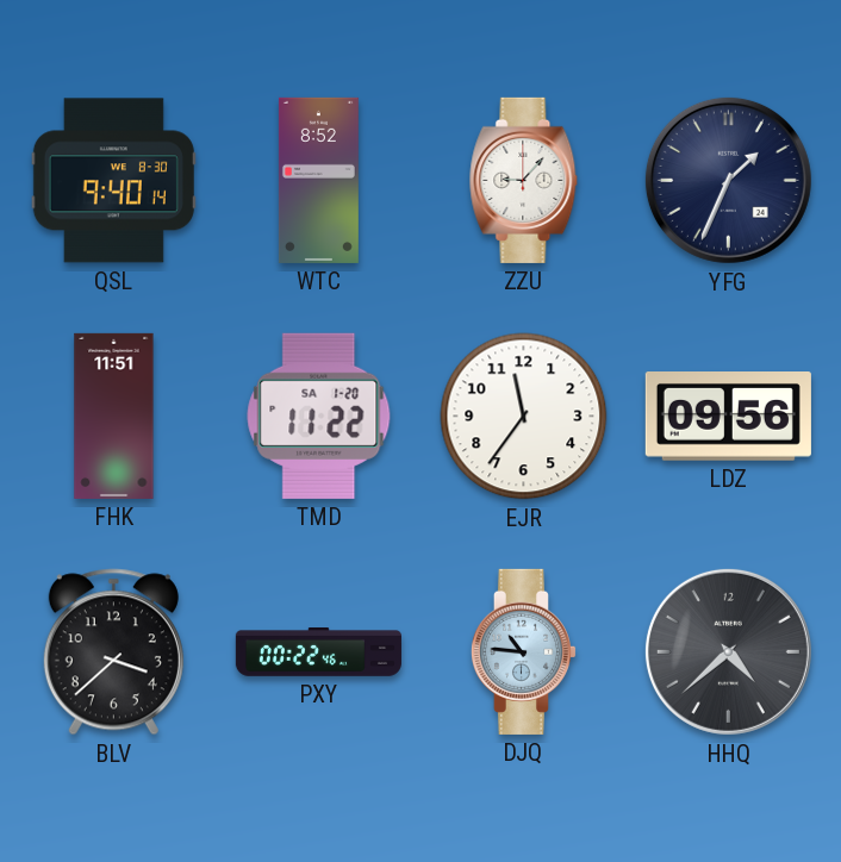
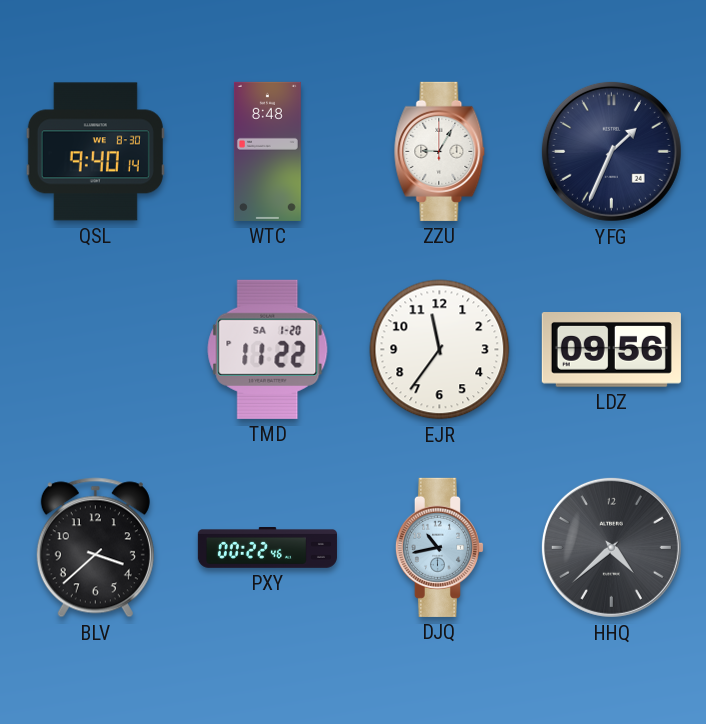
WTC: 8:52 -> 8:48 (267, 151)
ZZU: 9:07 -> 9:05 (440, 151)
FHK: 11:51 -> none (114, 416)
DJQ: 10:46 -> 10:43 (439, 547)
